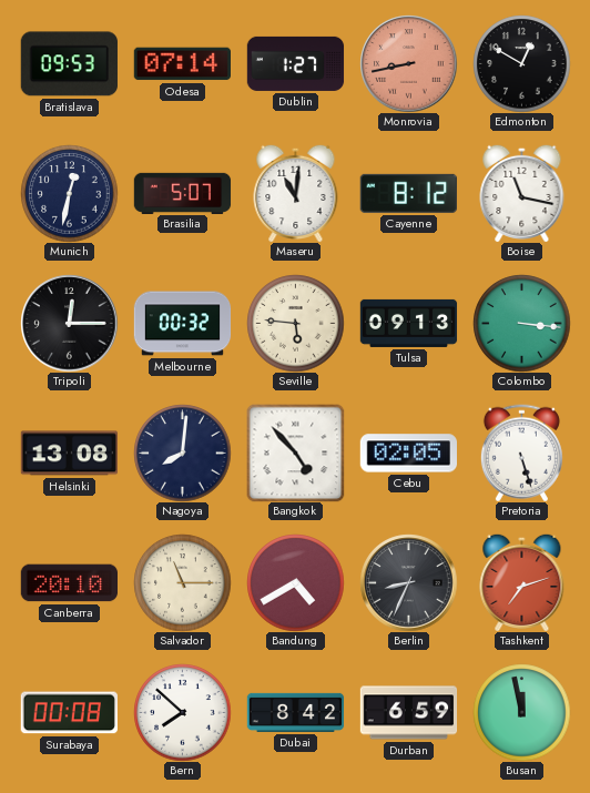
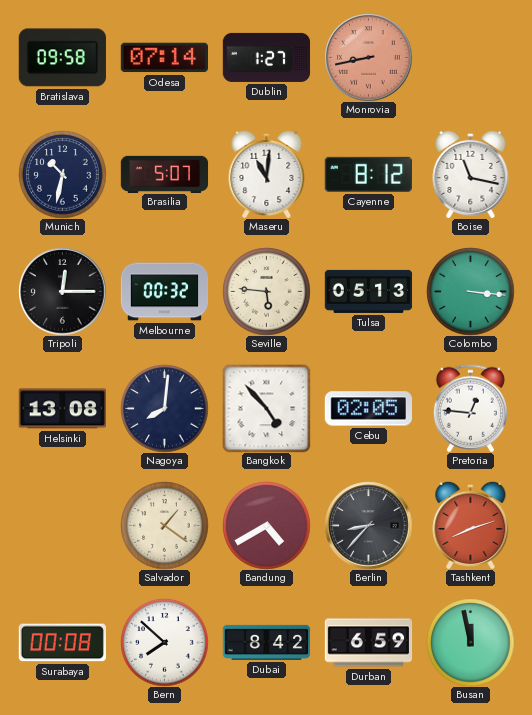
Bratislava: 09:53 -> 09:58 (62, 58)
Edmonton: 12:50 -> none (521, 63)
Munich: 12:32 -> 10:32 (62, 174)
Tulsa: 09:13 -> 05:13 (368, 291)
Pretoria: 5:27 -> 12:46 (470, 408)
Canberra: 20:10 -> none (69, 583)
Salvador: 11:15 -> 1:21 (164, 525)
Berlin: 8:34 -> 8:37 (368, 525)
Tashkent: 7:12 -> 8:12 (471, 525)
